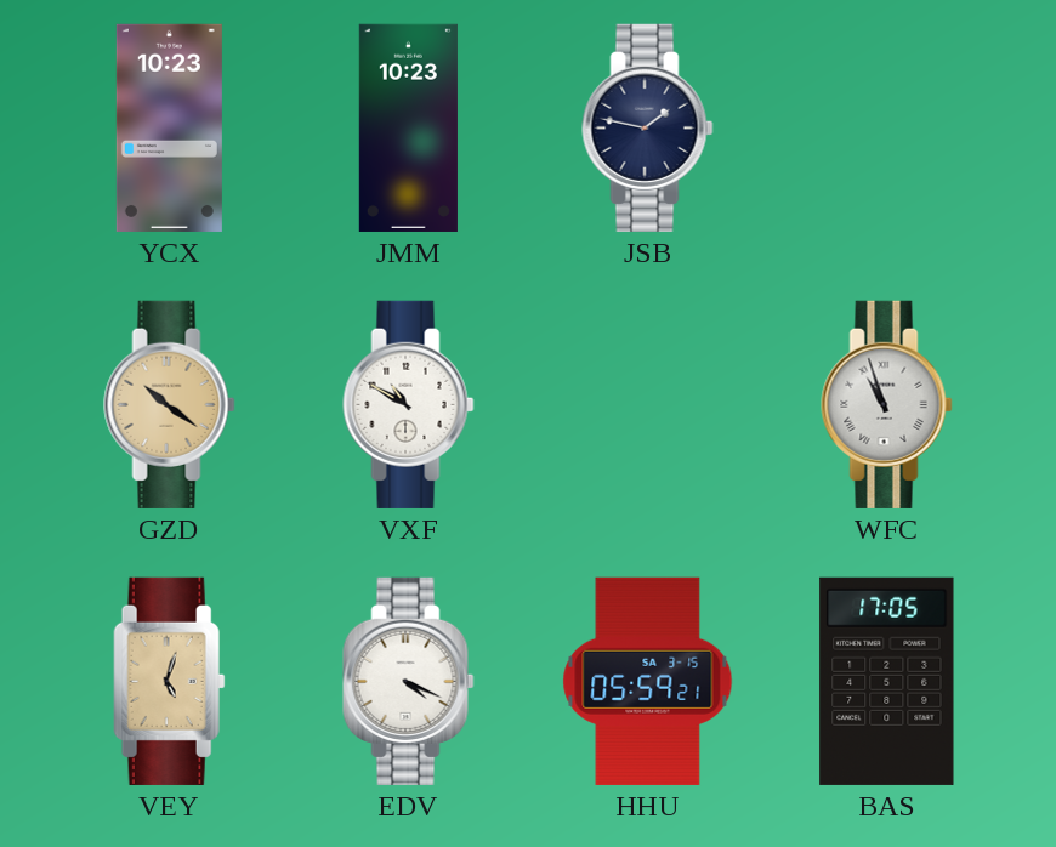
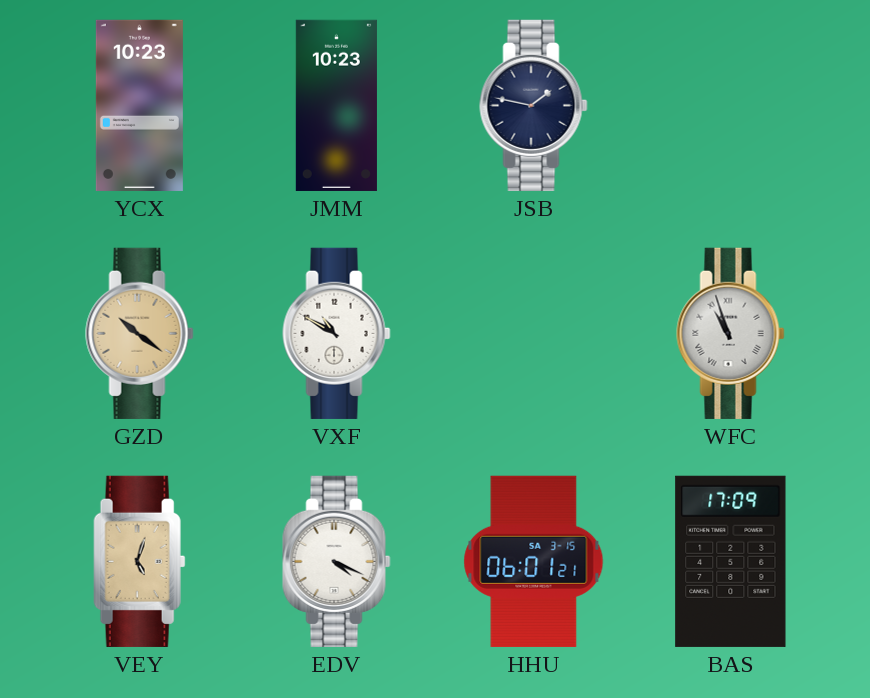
HHU: 05:59 -> 06:01 (534, 561)
BAS: 17:05 -> 17:09 (731, 561)
